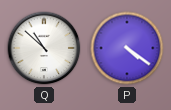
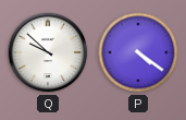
Q: 10:52 -> 9:52 (48, 52)
